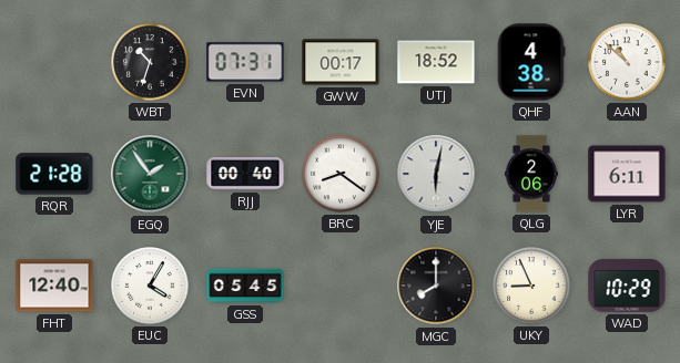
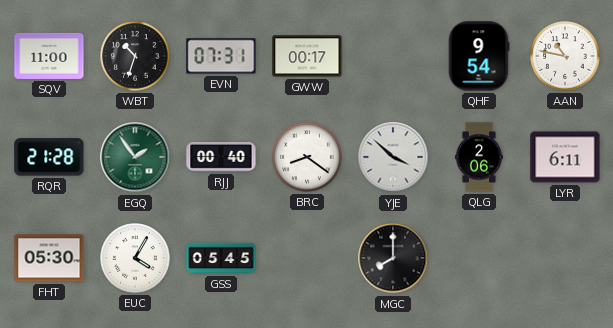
SQV: none -> 11:00 (49, 56)
UTJ: 18:52 -> none (436, 62)
QHF: 4:38 -> 9:54 (479, 56)
AAN: 10:52 -> 10:47 (565, 56)
YJE: 6:02 -> 3:52 (393, 157)
FHT: 12:40 -> 05:30 (49, 258)
UKY: 8:56 -> none (531, 286)
WAD: 10:29 -> none (627, 286)
